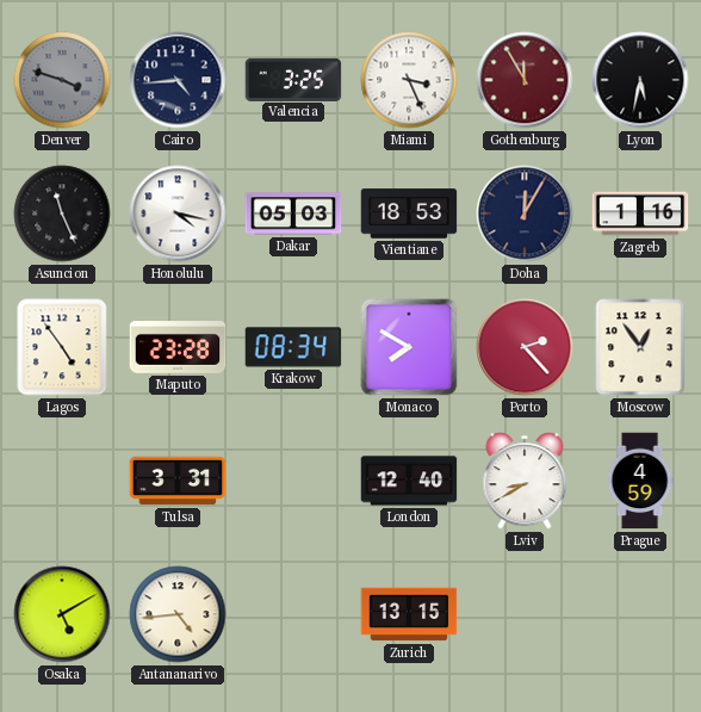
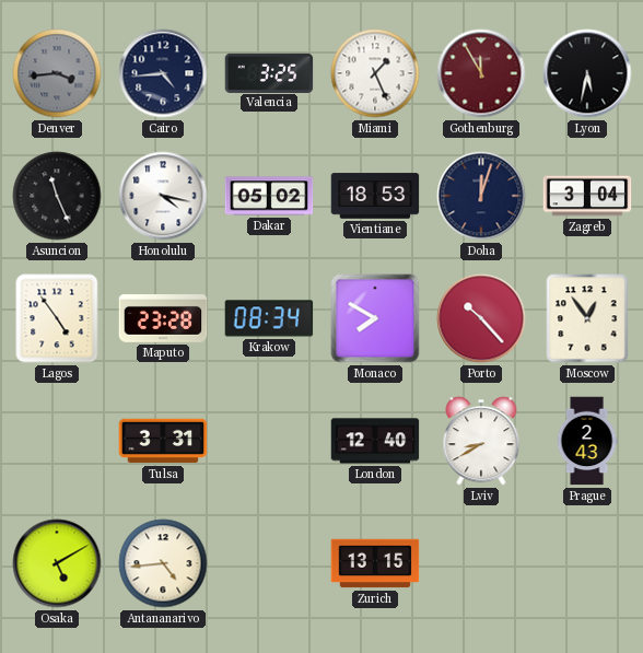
Denver: 3:48 -> 3:44 (57, 73)
Miami: 3:26 -> 1:26 (375, 73)
Dakar: 05:03 -> 05:02 (269, 196)
Doha: 12:05 -> 12:03 (481, 196)
Zagreb: 1:16 -> 3:04 (587, 196)
Porto: 2:23 -> 10:23 (481, 318)
Prague: 4:59 -> 2:43 (587, 441)
